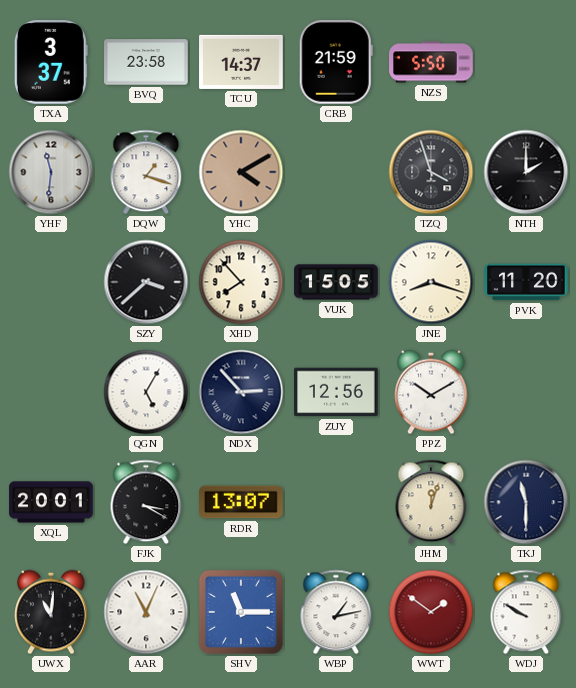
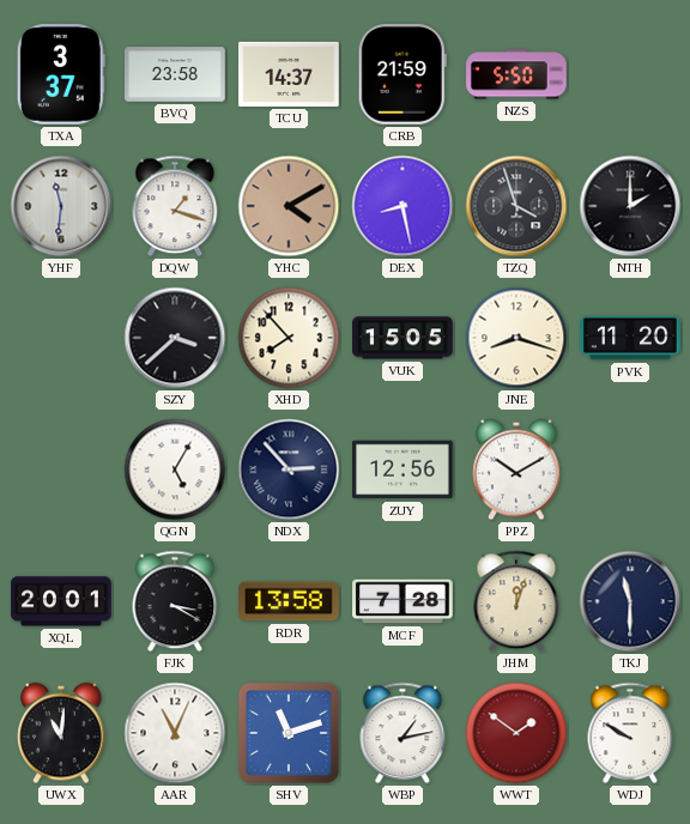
DEX: none -> 8:28 (402, 206)
RDR: 13:07 -> 13:58 (289, 601)
MCF: none -> 7:28 (402, 601)
SHV: 11:15 -> 11:12 (289, 733)
